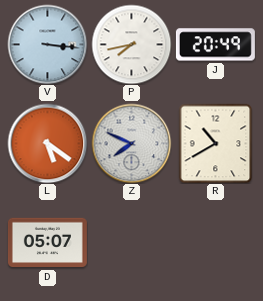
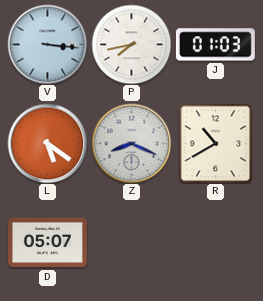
J: 20:49 -> 01:03 (215, 45)
Z: 7:49 -> 8:19 (131, 143)
